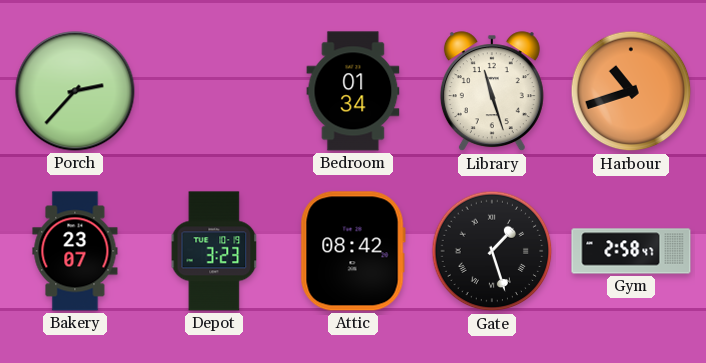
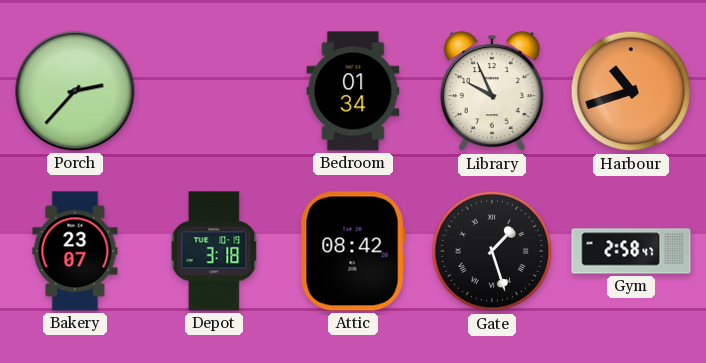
Library: 11:27 -> 9:56 (492, 92)
Depot: 3:23 -> 3:18 (214, 251)
